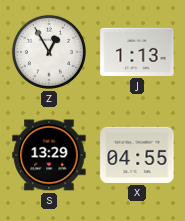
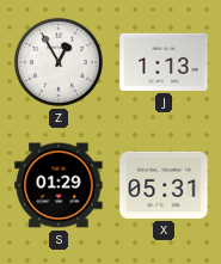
S: 13:29 -> 01:29 (59, 185)
X: 04:55 -> 05:31 (164, 185)
